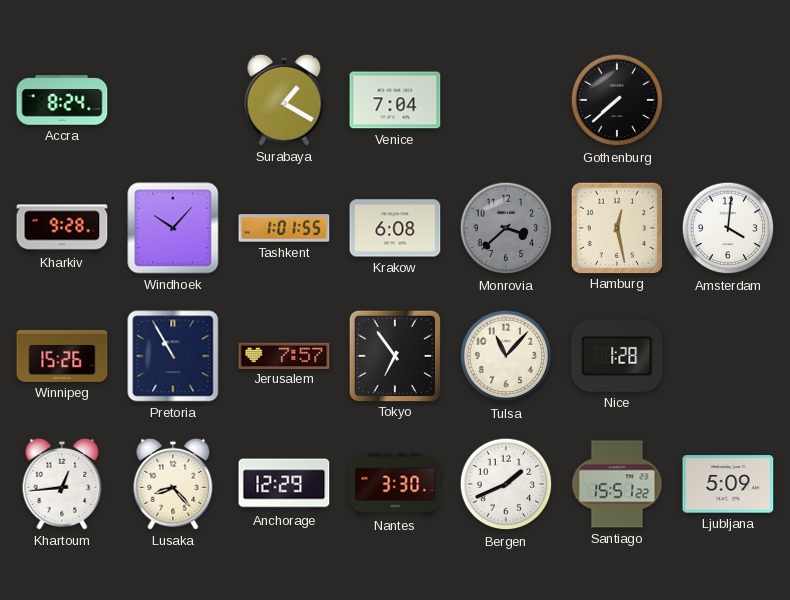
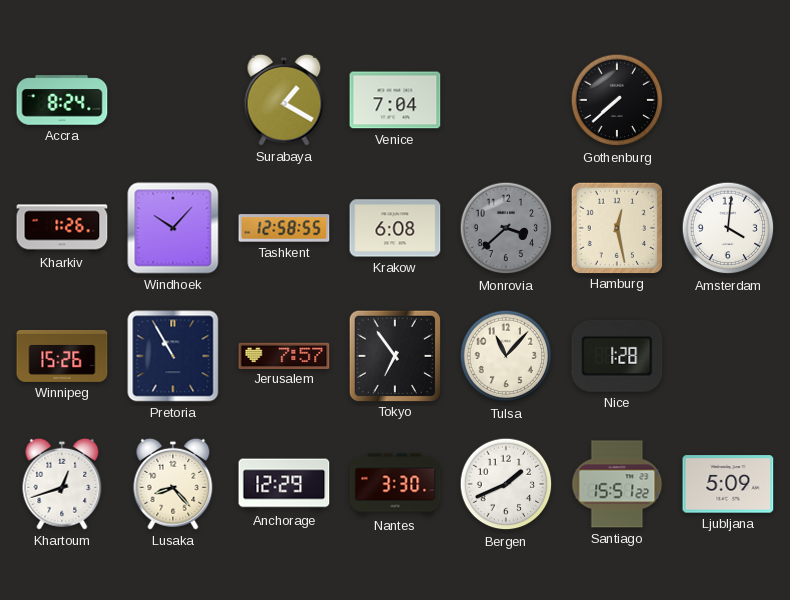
Kharkiv: 9:28 -> 1:26 (62, 228)
Tashkent: 1:01 -> 12:58 (284, 228)
Khartoum: 12:44 -> 12:42 (62, 484)
